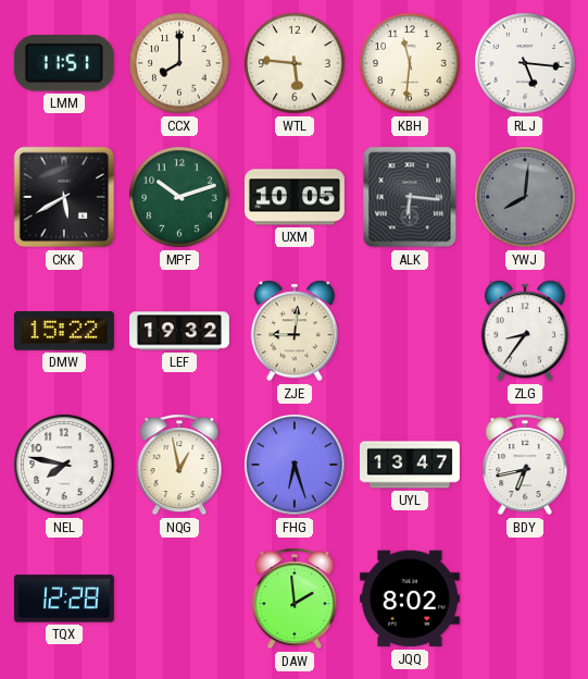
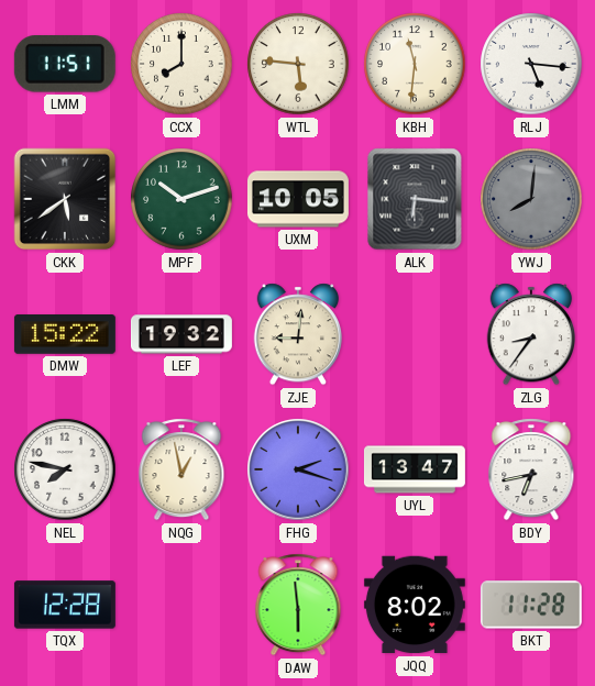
CKK: 5:40 -> 5:39 (65, 199)
FHG: 6:27 -> 2:18 (298, 469)
DAW: 1:59 -> 5:59 (298, 605)
BKT: none -> 11:28 (531, 605)
